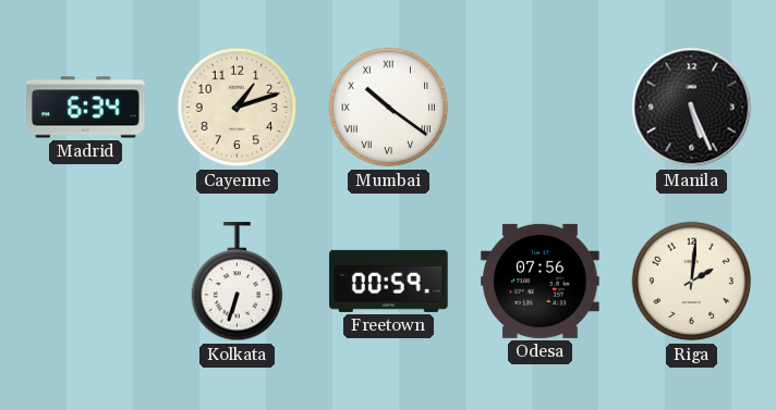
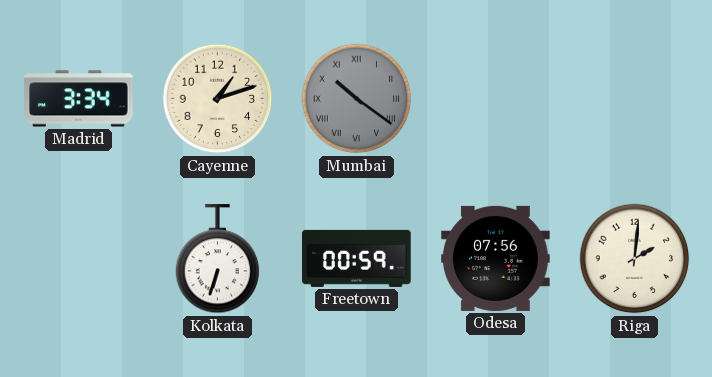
Madrid: 6:34 -> 3:34 (79, 99)
Mumbai dial: white -> grey (357, 99)
Manila: 5:26 -> none (692, 108)
